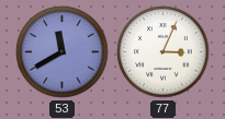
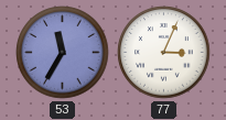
53: 11:40 -> 11:35 (63, 53)
